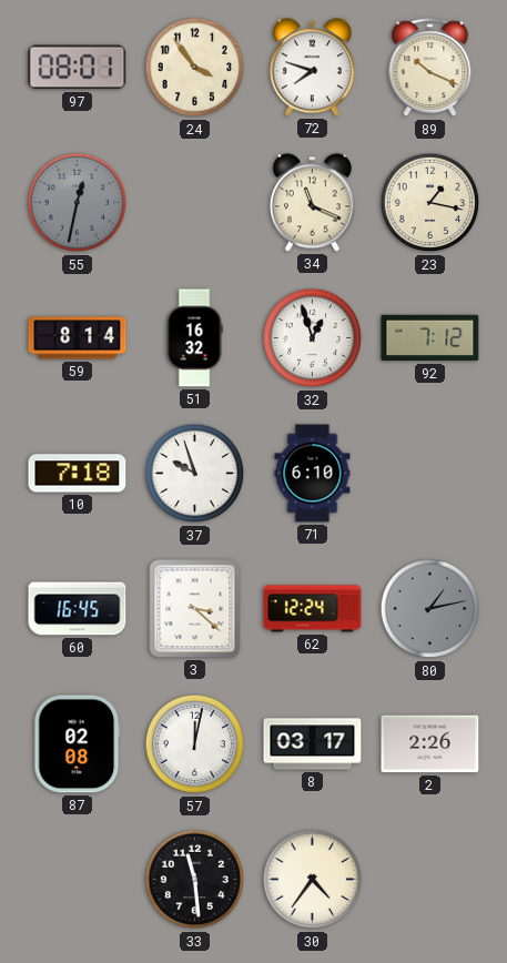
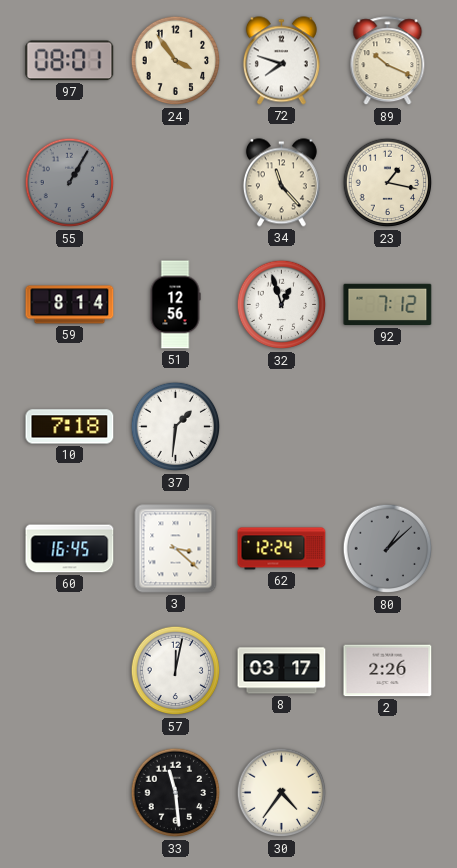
55: 12:32 -> 1:05 (70, 183)
34: 11:19 -> 11:23 (281, 183)
51: 16:32 -> 12:56 (175, 305)
37: 9:57 -> 1:31 (176, 427)
71: 6:10 -> none (313, 474)
80: 1:13 -> 1:08 (388, 549)
87: 02:08 -> none (78, 744)
